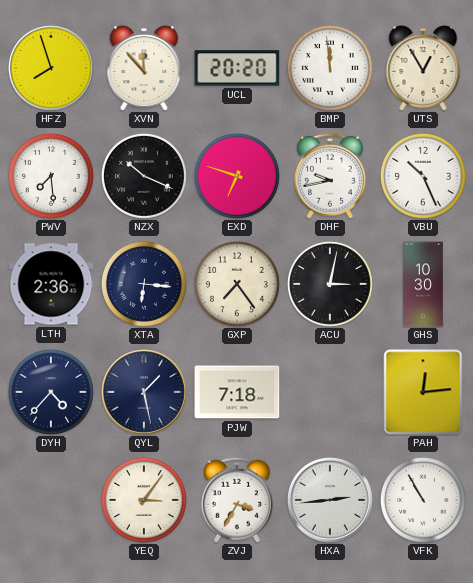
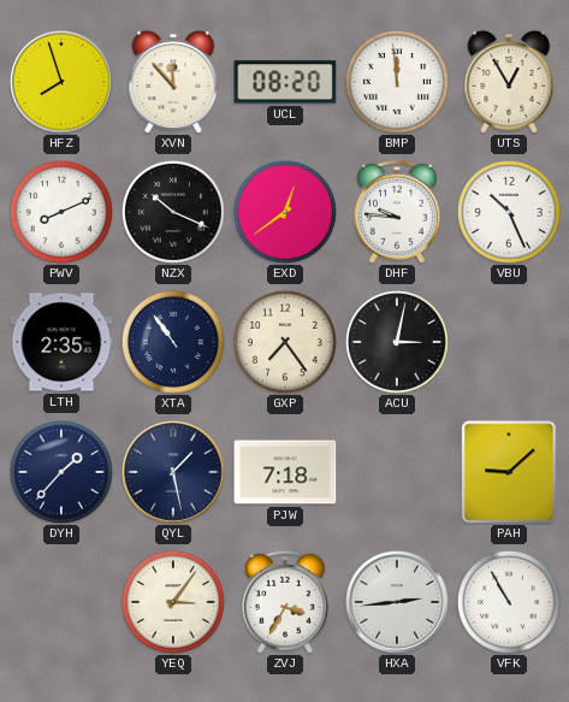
UCL: 20:20 -> 08:20 (285, 82)
PWV: 7:29 -> 8:11 (61, 212)
EXD: 6:48 -> 12:39 (285, 212)
DHF: 9:43 -> 9:46 (397, 212)
LTH: 2:36 -> 2:35 (61, 342)
XTA: 6:16 -> 10:54 (173, 342)
GHS: 10:30 -> none (423, 284)
DYH: 4:37 -> 1:37 (61, 472)
PAH: 12:14 -> 9:08 (509, 472)
